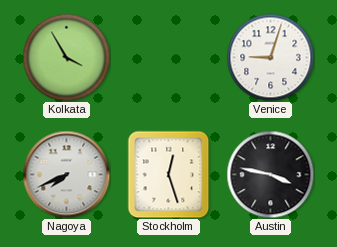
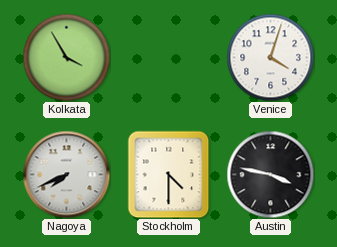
Venice: 9:03 -> 4:03 (270, 57)
Stockholm: 12:27 -> 4:30 (169, 174)
